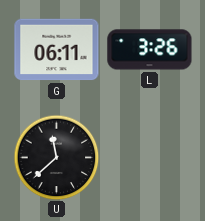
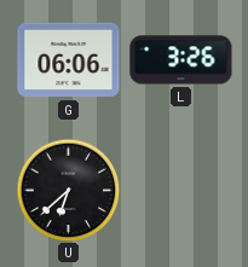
G: 06:11 -> 06:06 (69, 60)
U: 11:38 -> 6:38 (68, 190)
